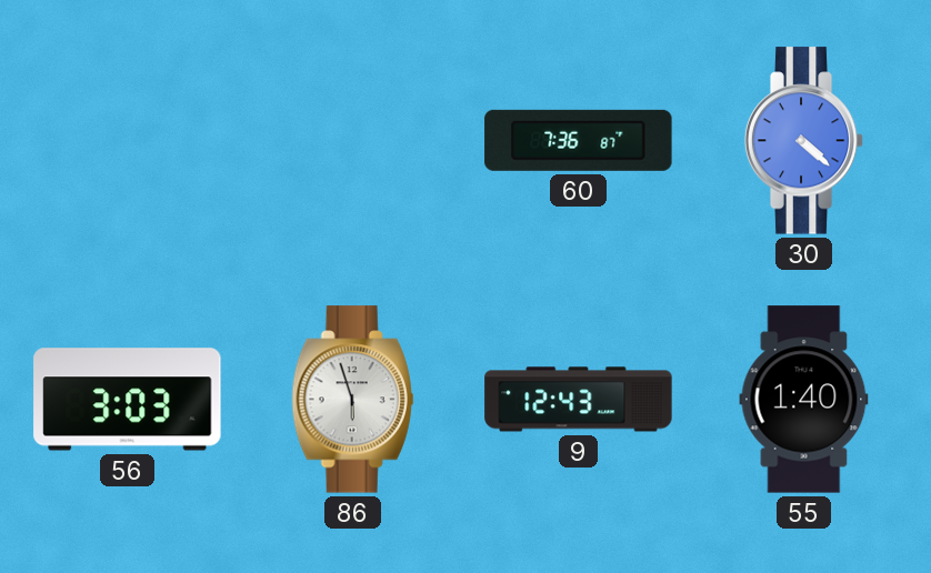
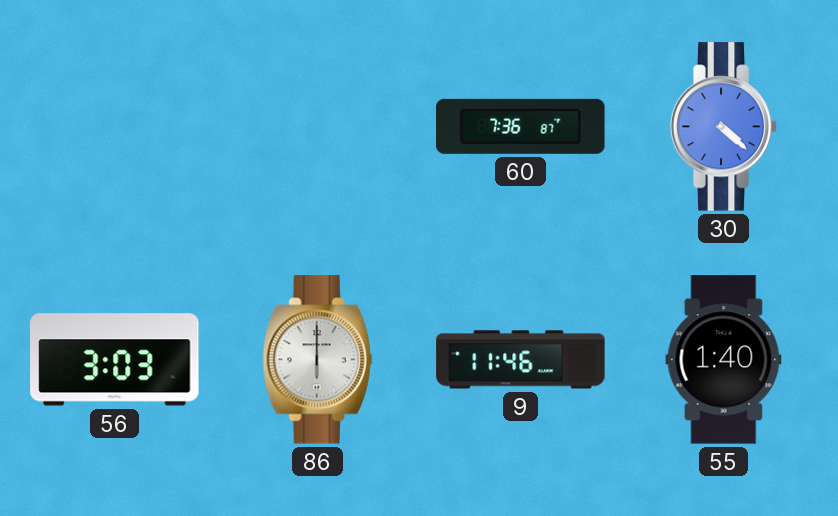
86: 5:57 -> 6:00 (318, 360)
9: 12:43 -> 11:46 (521, 360)
